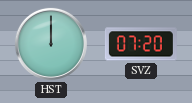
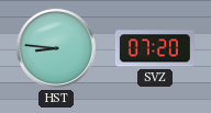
HST: 12:00 -> 8:46 (56, 48)
